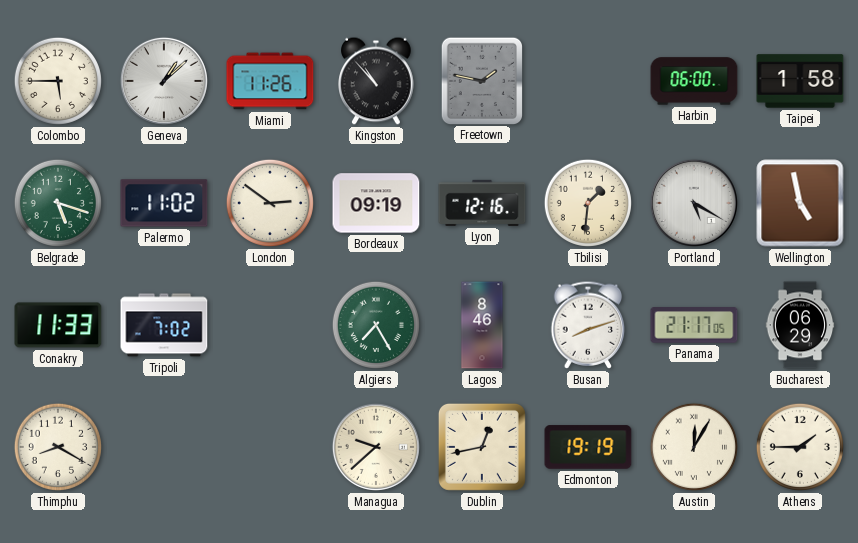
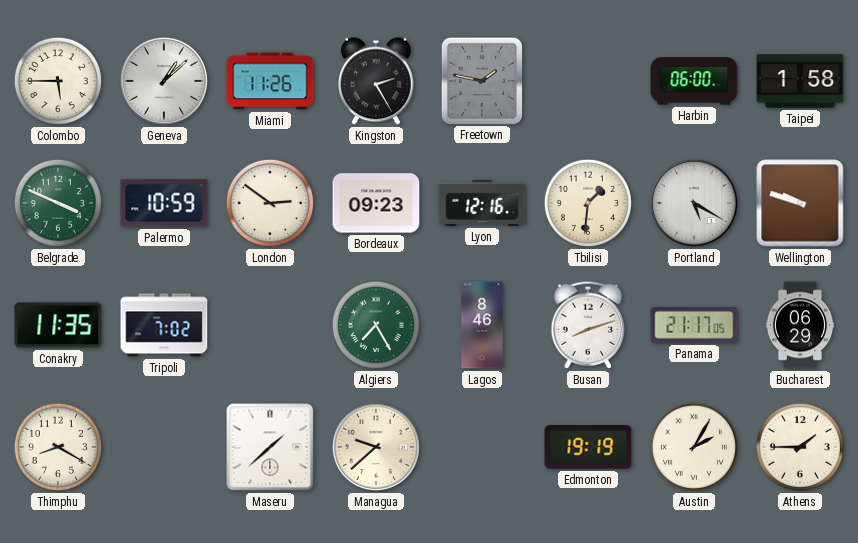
Kingston: 10:53 -> 2:25 (376, 81)
Belgrade: 5:18 -> 3:49 (58, 203)
Palermo: 11:02 -> 10:59 (164, 203)
Bordeaux: 09:19 -> 09:23 (376, 203)
Wellington: 4:58 -> 9:48 (800, 203)
Conakry: 11:33 -> 11:35 (58, 325)
Maseru: none -> 1:38 (270, 447)
Dublin: 12:43 -> none (482, 447)
Austin: 12:05 -> 2:05 (694, 447)
